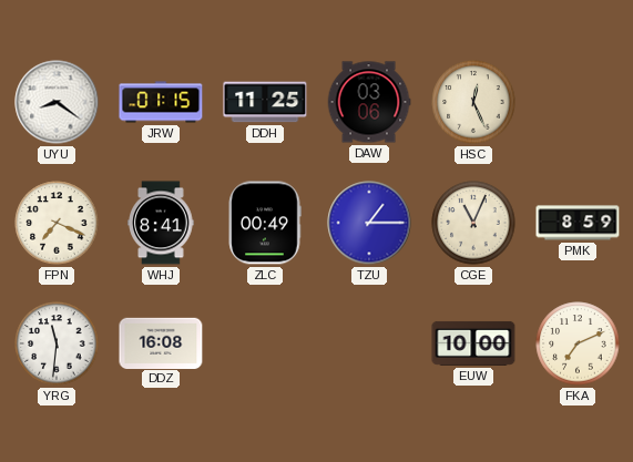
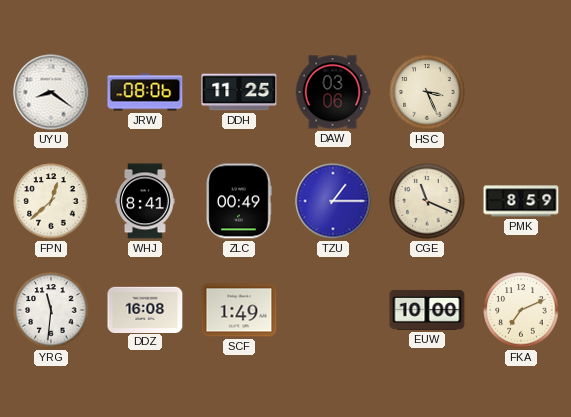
JRW: 01:15 -> 08:06 (145, 92)
HSC: 12:26 -> 3:26 (427, 92)
FPN: 7:19 -> 12:38 (51, 201)
CGE: 11:04 -> 11:19 (427, 201)
SCF: none -> 1:49 (239, 310)
